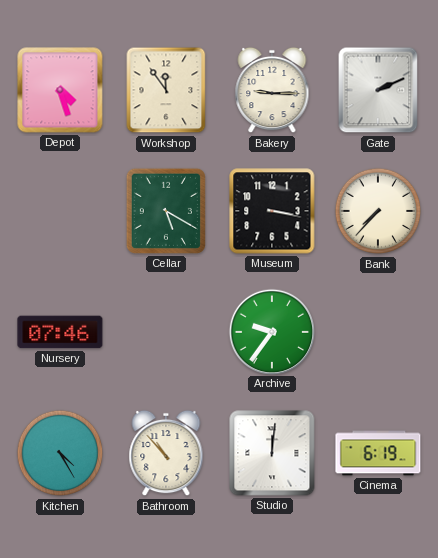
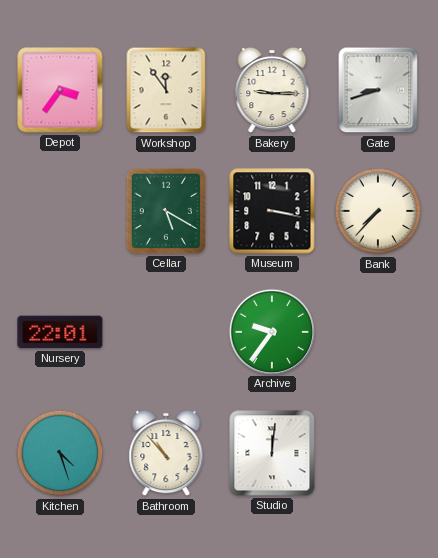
Depot: 4:27 -> 3:36 (60, 90)
Gate: 2:11 -> 8:42 (378, 90)
Nursery: 07:46 -> 22:01 (60, 332)
Kitchen: 4:25 -> 4:27 (60, 453)
Cinema: 6:19 -> none (378, 453)
